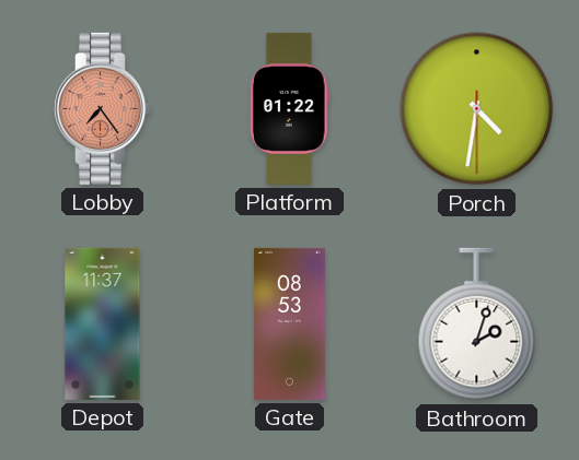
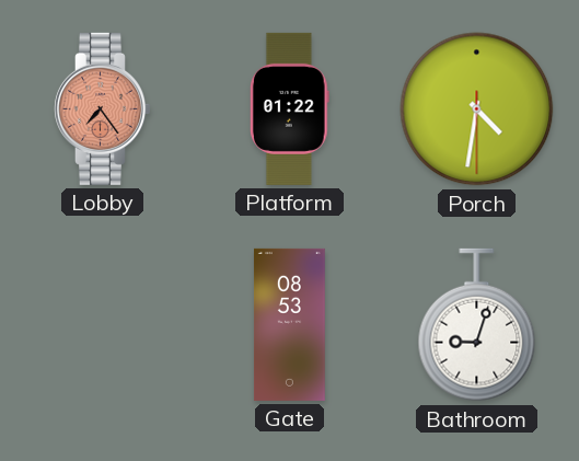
Depot: 11:37 -> none (103, 323)
Bathroom: 2:03 -> 9:03 (477, 325)
